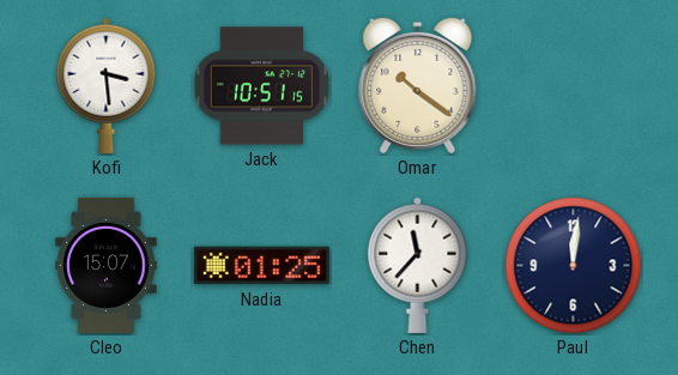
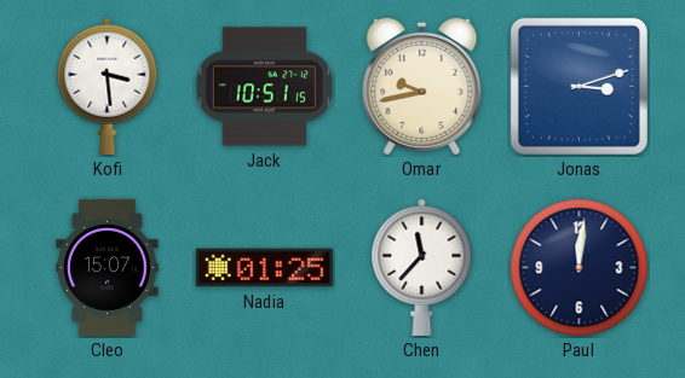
Omar: 10:21 -> 9:43 (422, 86)
Jonas: none -> 3:12 (578, 86)
